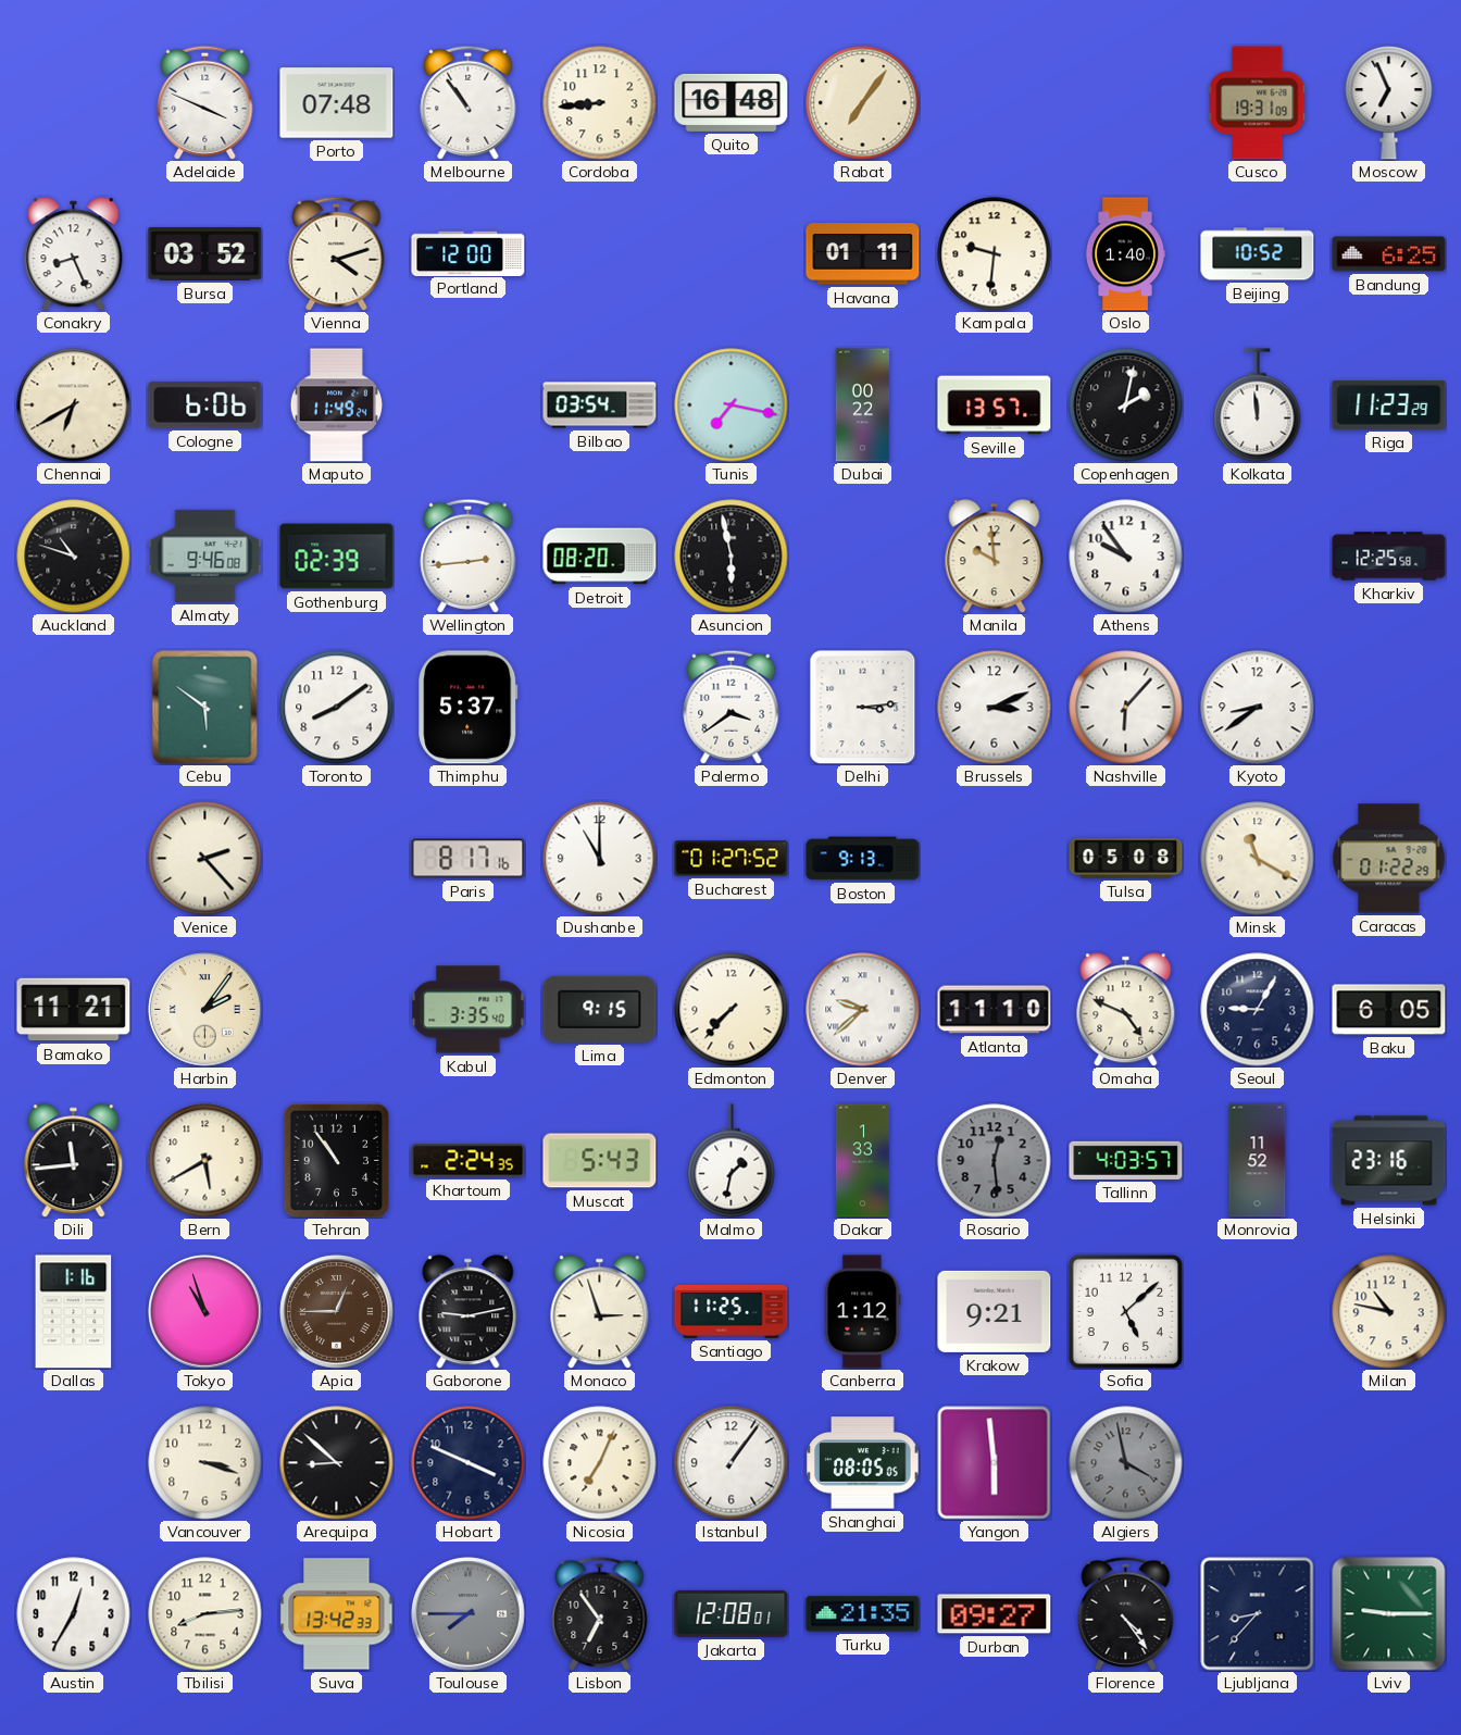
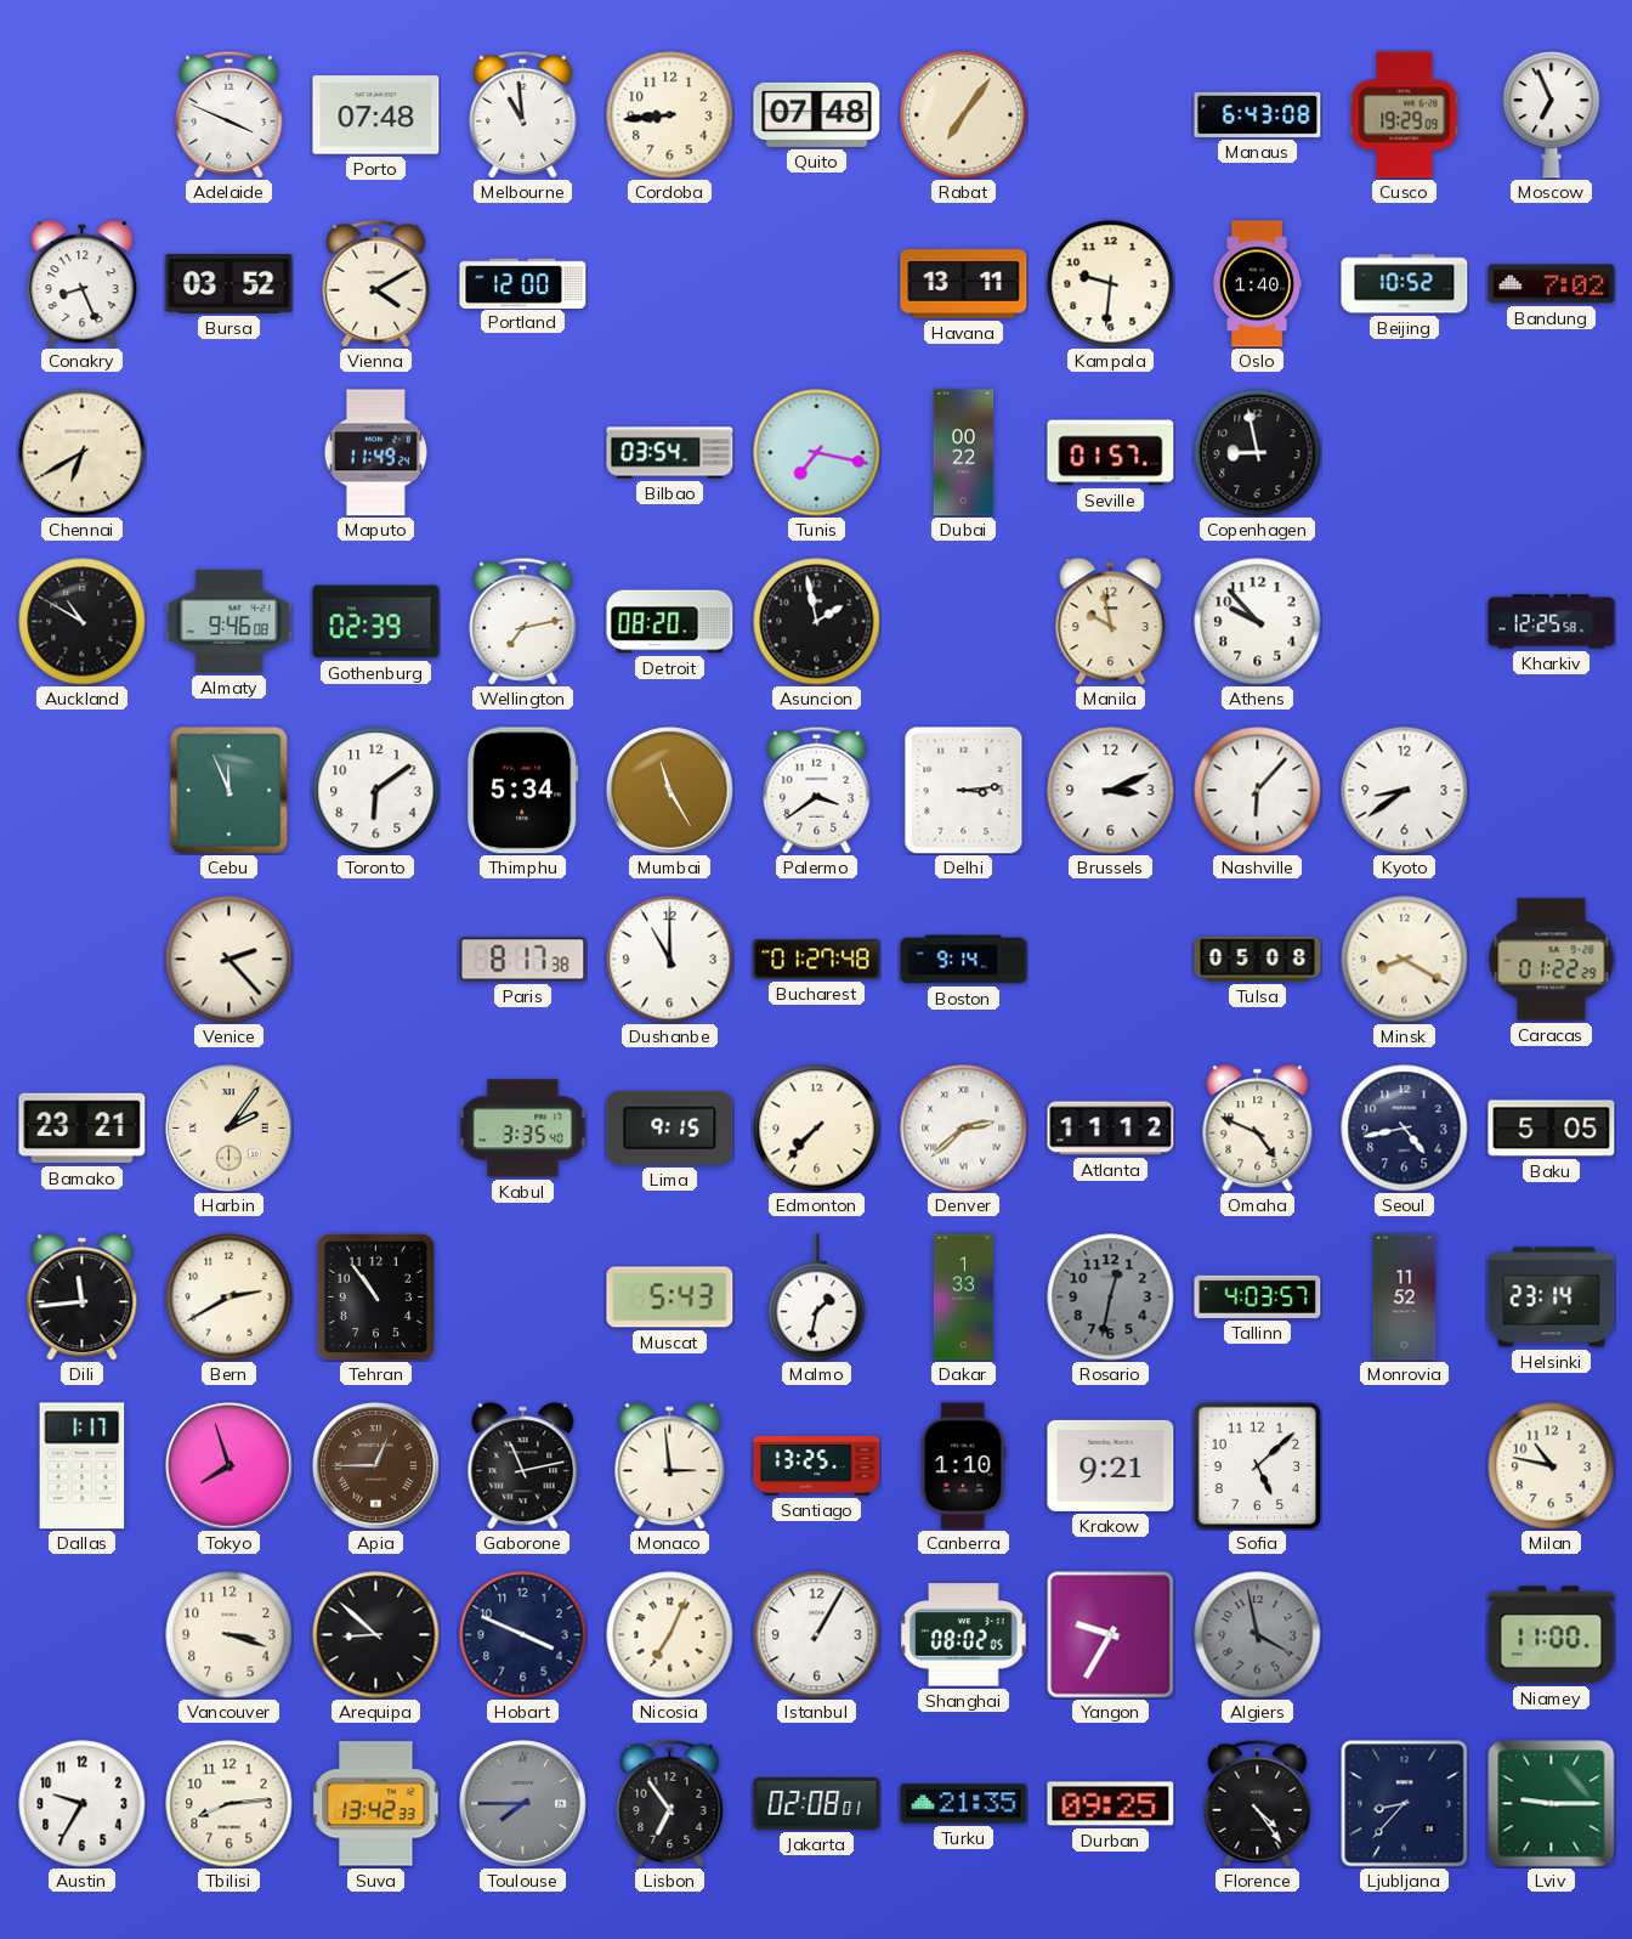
Melbourne: 10:54 -> 10:59 (523, 114)
Quito: 16:48 -> 07:48 (817, 114)
Manaus: none -> 6:43 (1258, 114)
Cusco: 19:31 -> 19:29 (1405, 115)
Vienna: 4:12 -> 4:10 (376, 283)
Havana: 01:11 -> 13:11 (964, 284)
Bandung: 6:25 -> 7:02 (1552, 284)
Cologne: 6:06 -> none (205, 404)
Seville: 13:57 -> 01:57 (1111, 453)
Copenhagen: 2:02 -> 8:58 (1258, 453)
Kolkata: 11:59 -> none (1258, 405)
Riga: 11:23 -> none (1389, 404)
Auckland: 10:48 -> 10:50 (83, 622)
Wellington: 2:44 -> 7:13 (523, 621)
Asuncion: 5:58 -> 1:58 (817, 622)
Manila: 9:59 -> 9:58 (1111, 622)
Athens: 9:54 -> 9:53 (1258, 622)
Cebu: 5:51 -> 11:56 (229, 791)
Toronto: 8:09 -> 6:09 (376, 791)
Thimphu: 5:37 -> 5:34 (523, 791)
Mumbai: none -> 11:25 (670, 791)
Paris: 8:17:16 -> 8:17:38 (523, 960)
Bucharest: 01:27:52 -> 01:27:48 (817, 960)
Boston: 9:13 -> 9:14 (964, 960)
Minsk: 11:20 -> 8:20 (1405, 960)
Bamako: 11:21 -> 23:21 (83, 1129)
Denver: 9:38 -> 2:38 (964, 1129)
Atlanta: 11:10 -> 11:12 (1111, 1129)
Seoul: 9:05 -> 4:43 (1405, 1129)
Baku: 6:05 -> 5:05 (1552, 1129)
Bern: 5:40 -> 2:40 (229, 1298)
Khartoum: 2:24 -> none (469, 1161)
Rosario: 12:29 -> 12:32 (1111, 1298)
Helsinki: 23:16 -> 23:14 (1552, 1298)
Dallas: 1:16 -> 1:17 (83, 1466)
Tokyo: 10:57 -> 7:57 (229, 1466)
Gaborone: 9:13 -> 11:13 (523, 1466)
Monaco: 2:57 -> 2:59 (670, 1466)
Santiago: 11:25 -> 13:25 (817, 1465)
Canberra: 1:12 -> 1:10 (964, 1466)
Istanbul: 1:06 -> 1:05 (817, 1635)
Shanghai: 08:05 -> 08:02 (964, 1635)
Yangon: 5:59 -> 9:35 (1111, 1635)
Niamey: none -> 11:00 (1552, 1635)
Austin: 12:35 -> 9:35 (83, 1804)
Jakarta: 12:08 -> 02:08 (817, 1803)
Durban: 09:27 -> 09:25 (1111, 1804)
